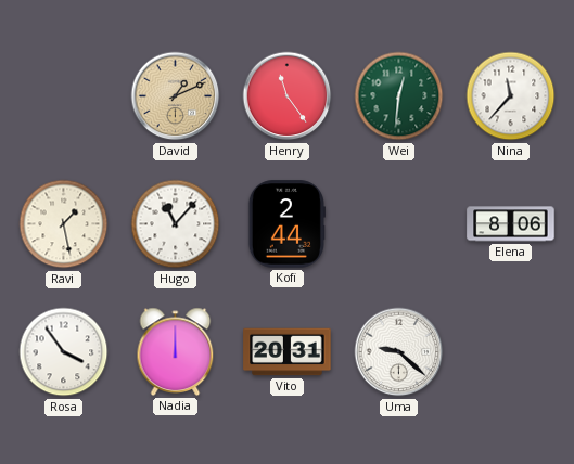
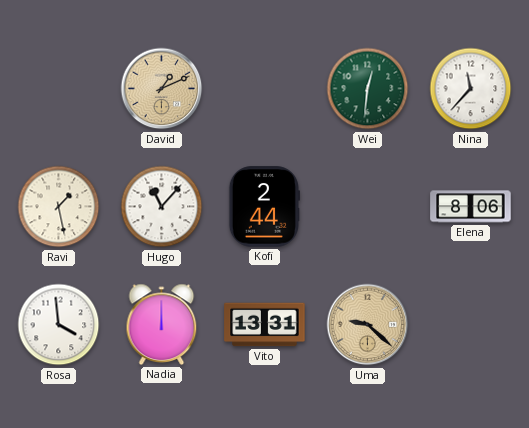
Henry: 11:24 -> none (288, 96)
Rosa: 3:54 -> 3:59 (59, 325)
Vito: 20:31 -> 13:31 (265, 325)
Uma dial: white -> champagne (368, 325)
